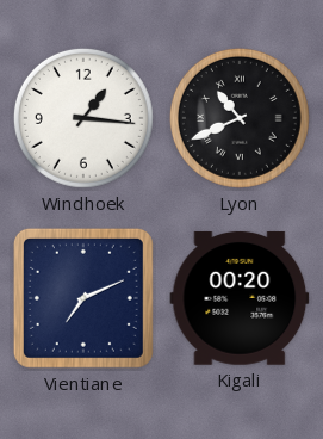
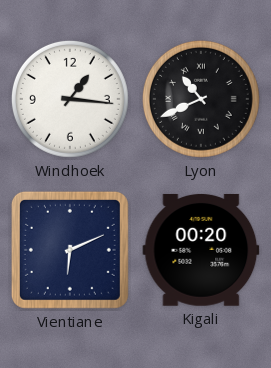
Vientiane: 7:11 -> 6:11 (70, 250)
